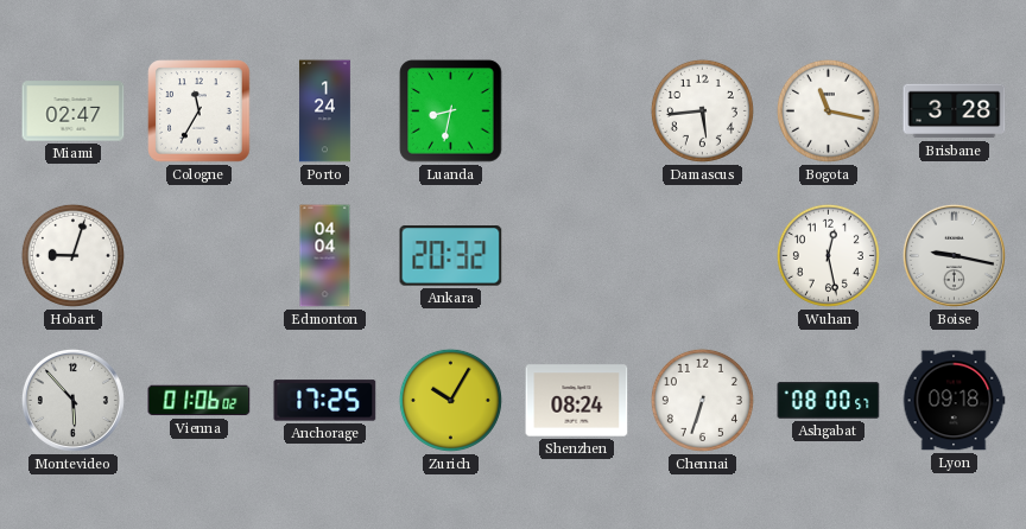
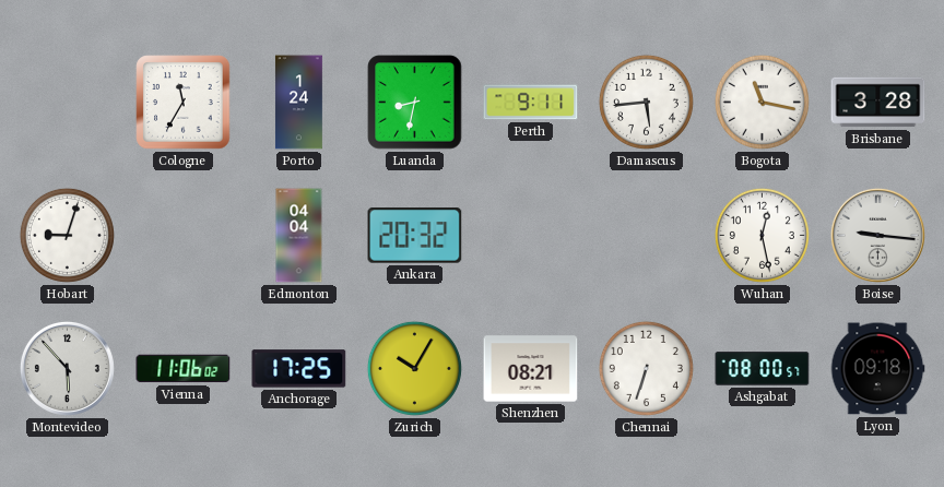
Miami: 02:47 -> none (74, 111)
Perth: none -> 9:11 (531, 103)
Boise: 9:17 -> 9:16 (877, 235)
Vienna: 01:06 -> 11:06 (184, 369)
Shenzhen: 08:24 -> 08:21 (531, 369)
